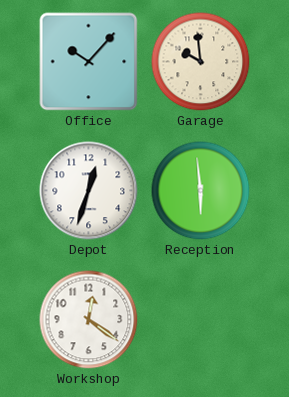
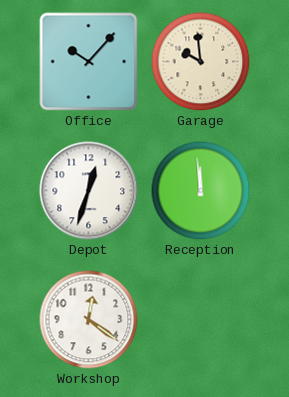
Reception: 5:59 -> 11:59 (201, 191)
